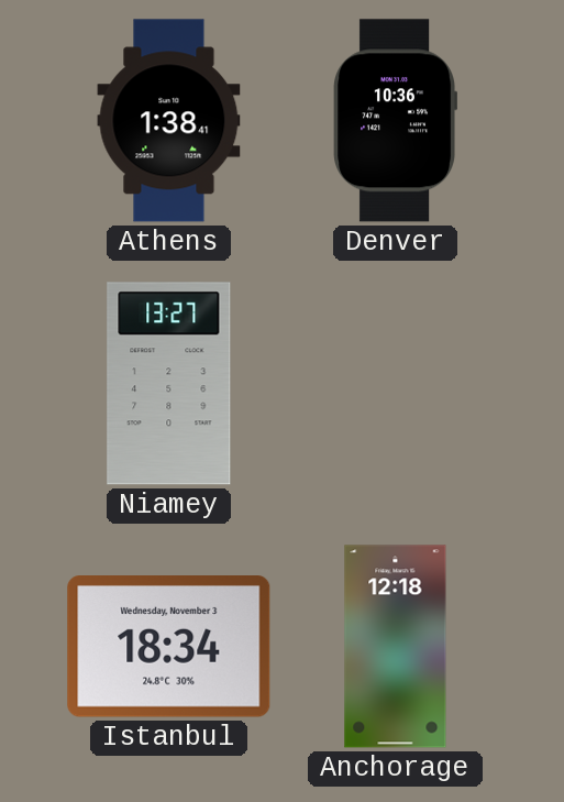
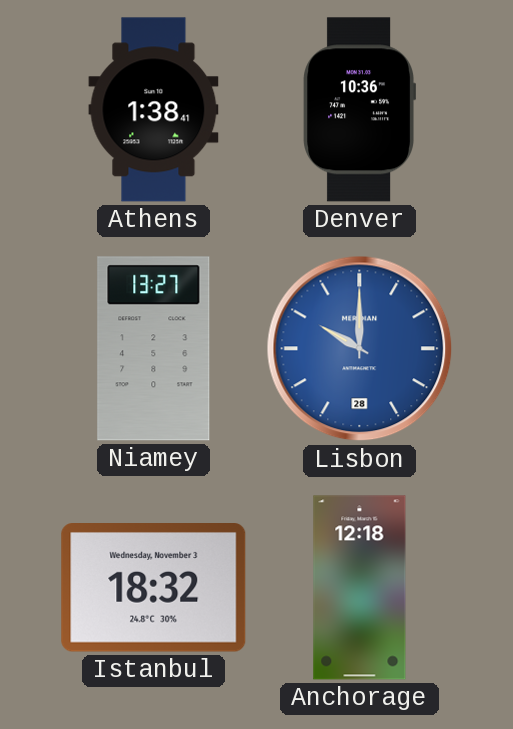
Lisbon: none -> 10:00 (360, 349)
Istanbul: 18:34 -> 18:32 (154, 588)
